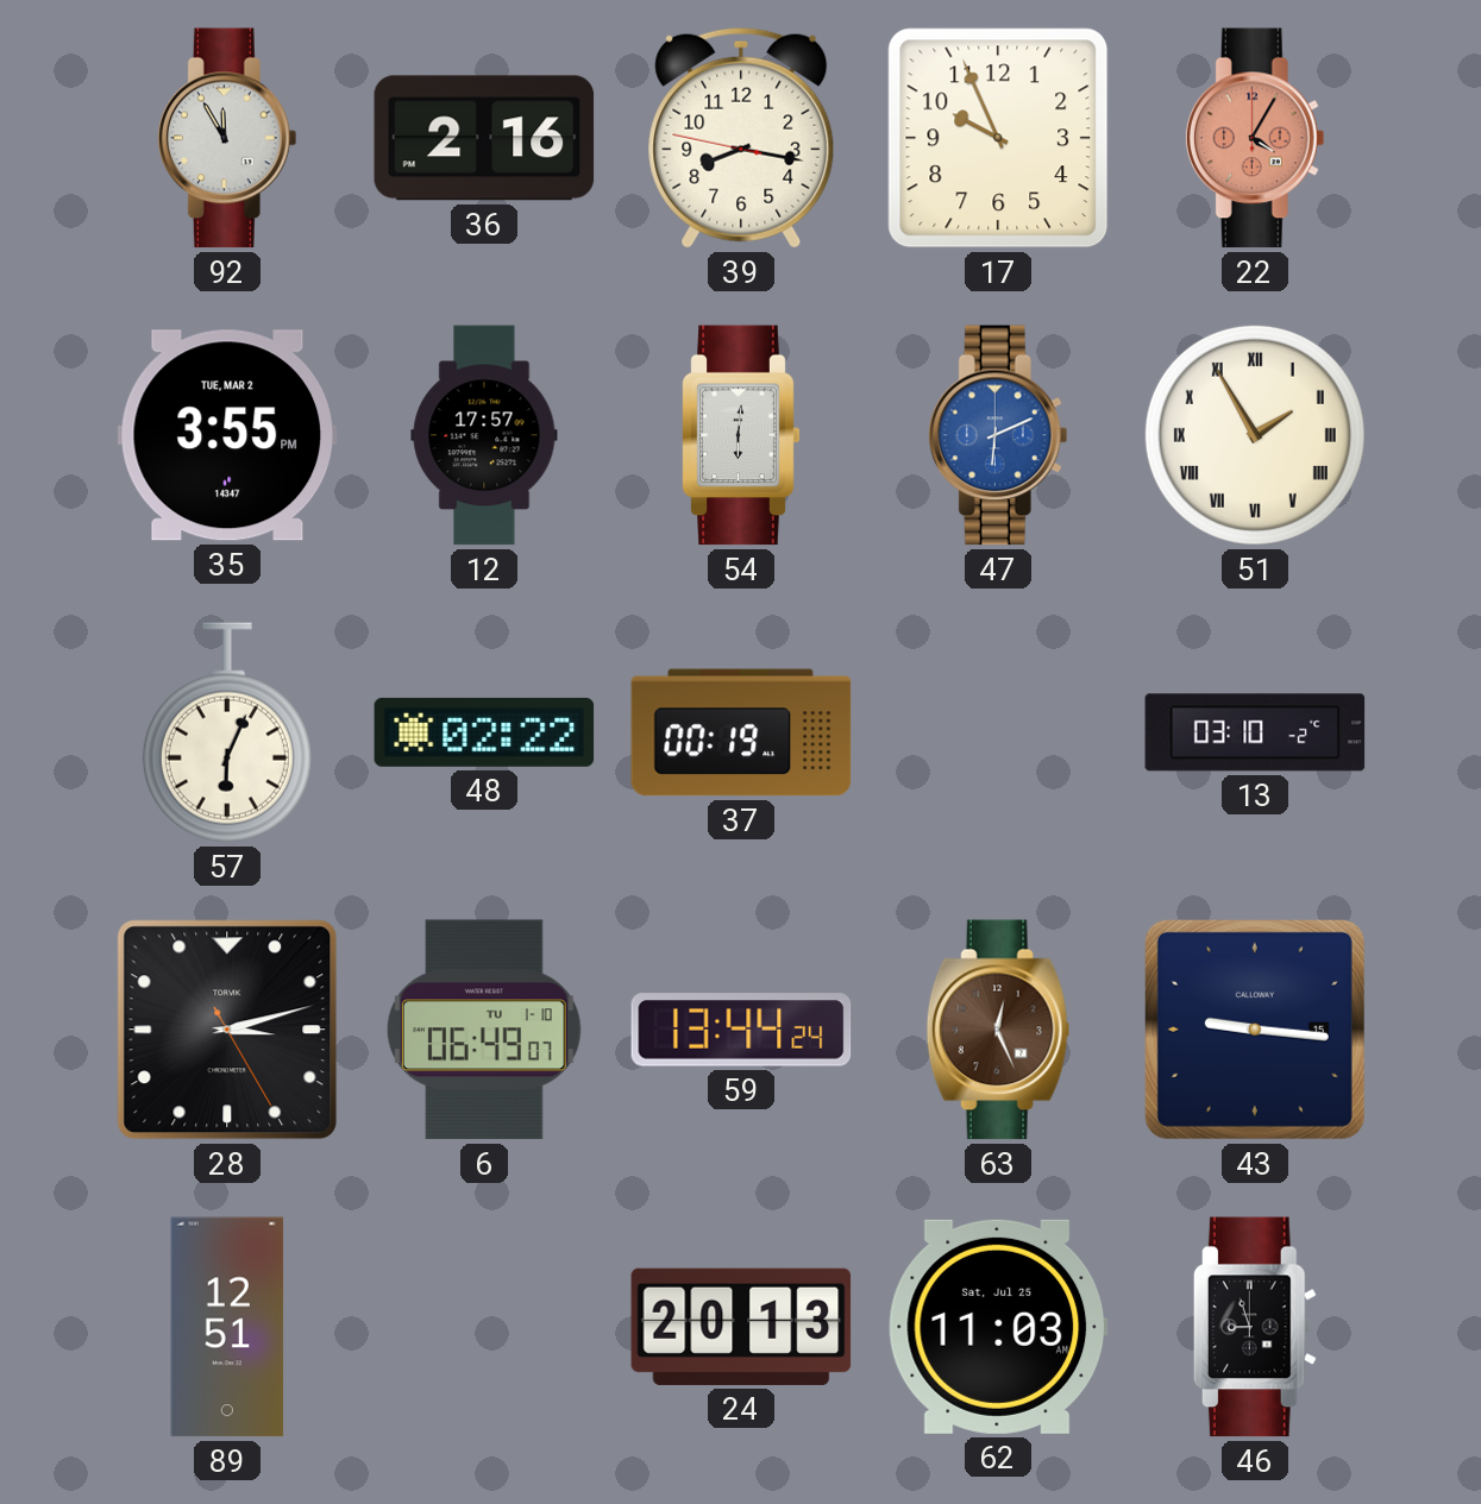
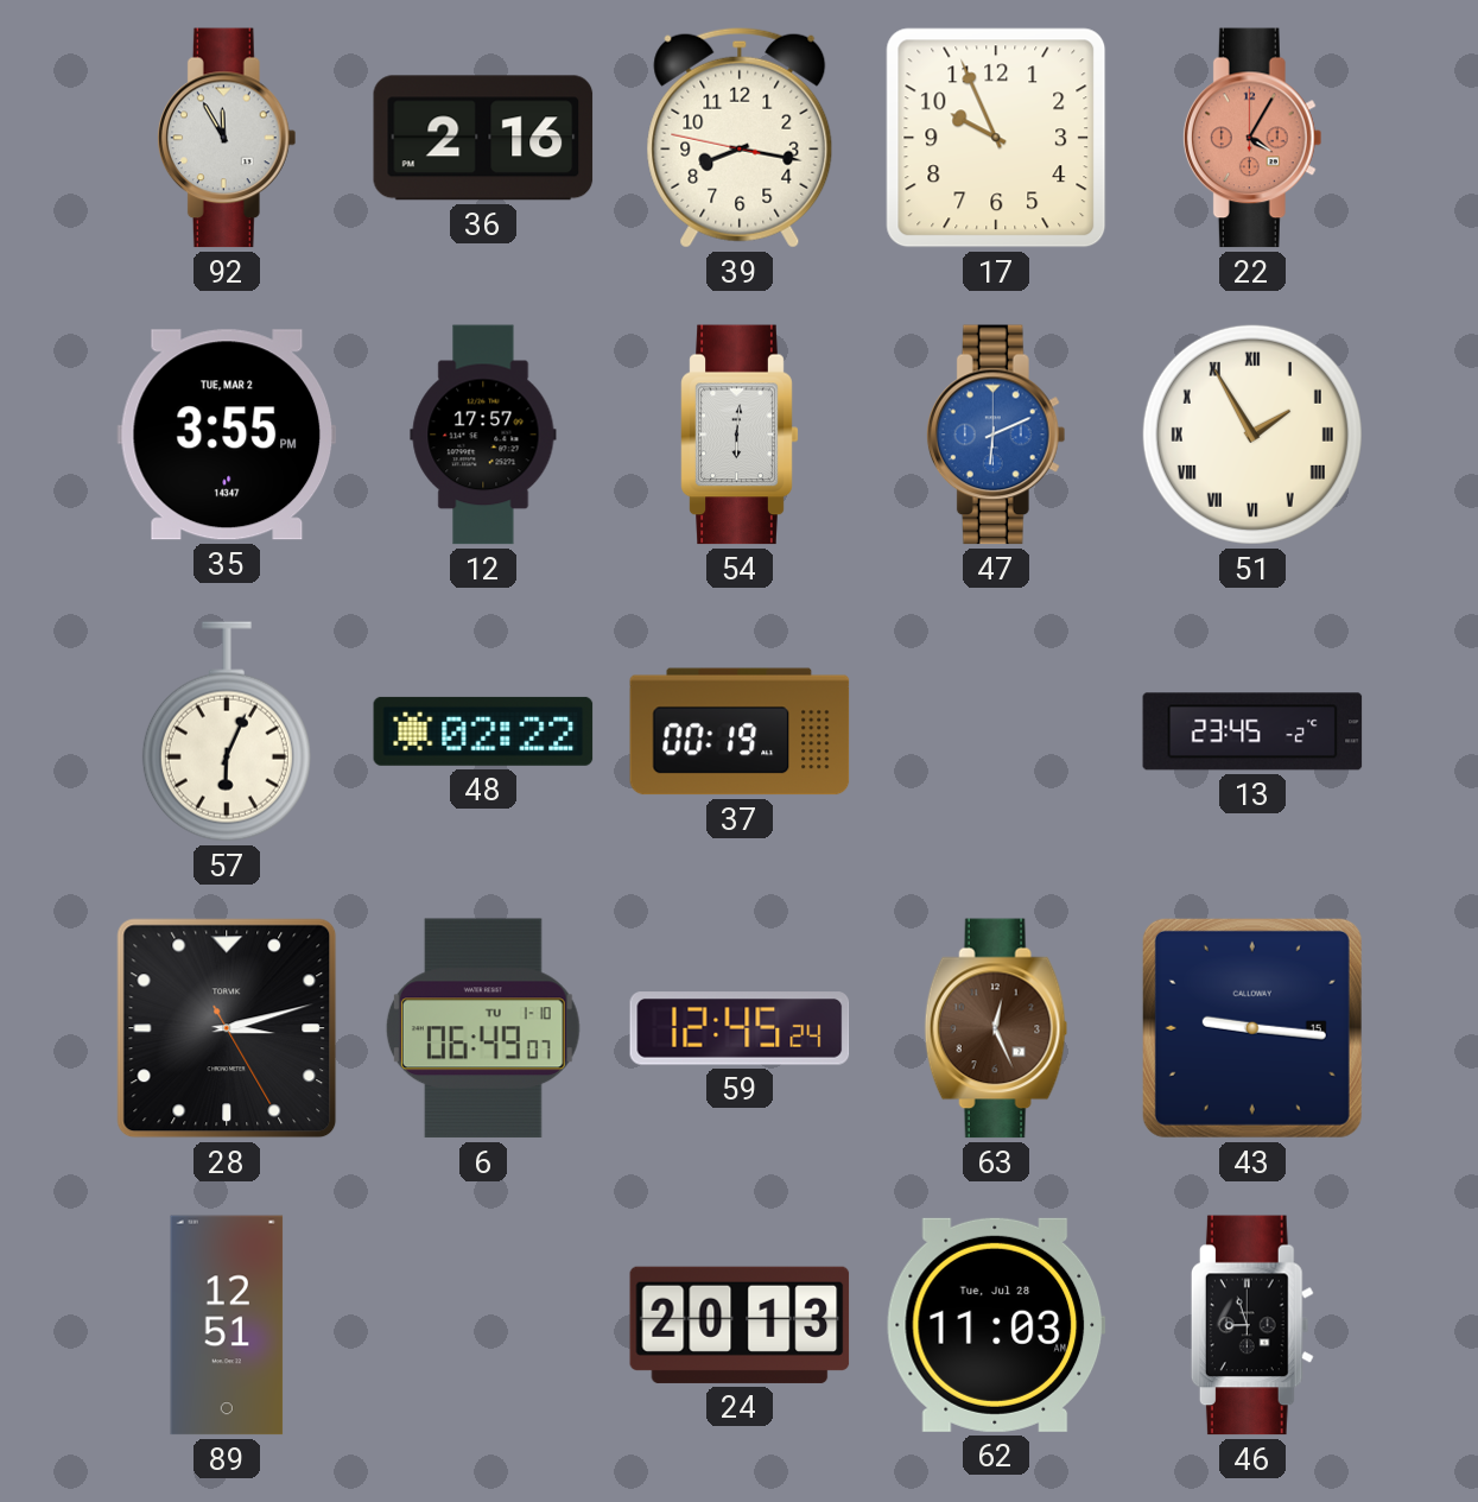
13: 03:10 -> 23:45 (1252, 731)
59: 13:44 -> 12:45 (740, 1028)
62 date: Sat, Jul 25 -> Tue, Jul 28 (996, 1325)
